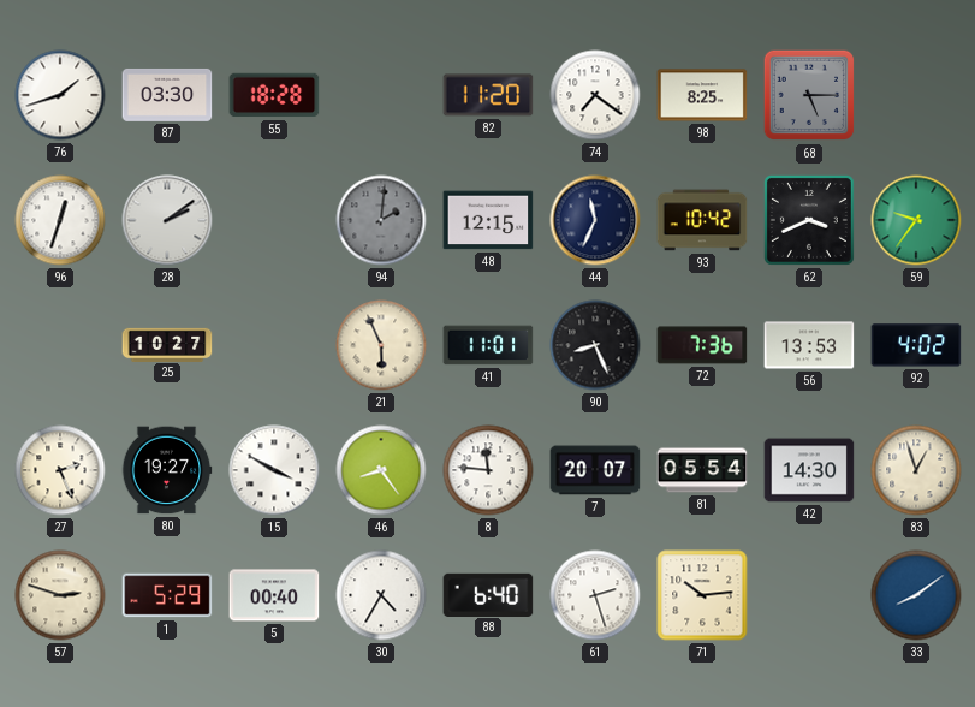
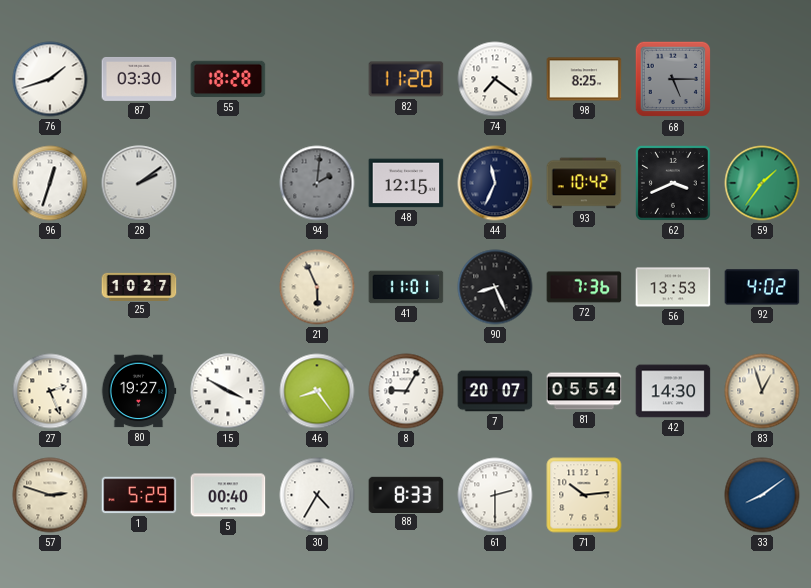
59: 9:36 -> 1:36 (762, 183)
8: 11:46 -> 9:05 (406, 391)
88: 6:40 -> 8:33 (406, 494)
61: 2:27 -> 2:30 (495, 495)
